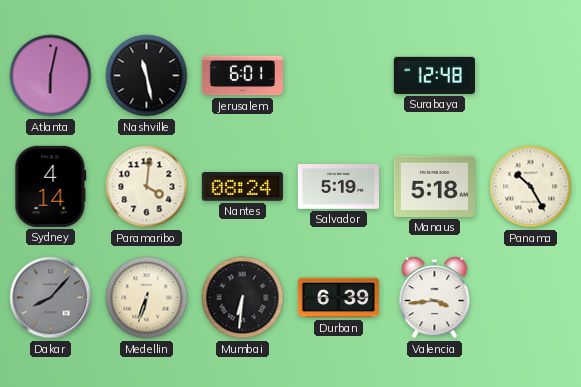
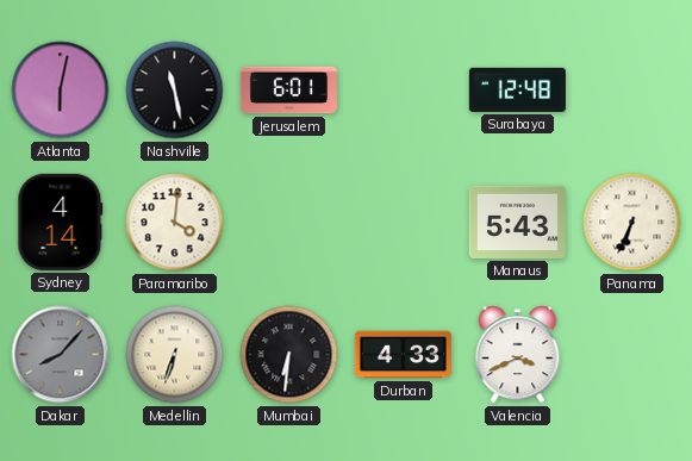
Nantes: 08:24 -> none (242, 187)
Salvador: 5:19 -> none (338, 187)
Manaus: 5:18 -> 5:43 (517, 222)
Panama: 10:25 -> 6:34 (632, 223)
Durban: 6:39 -> 4:33 (403, 355)
Valencia: 3:44 -> 3:41 (518, 355)
